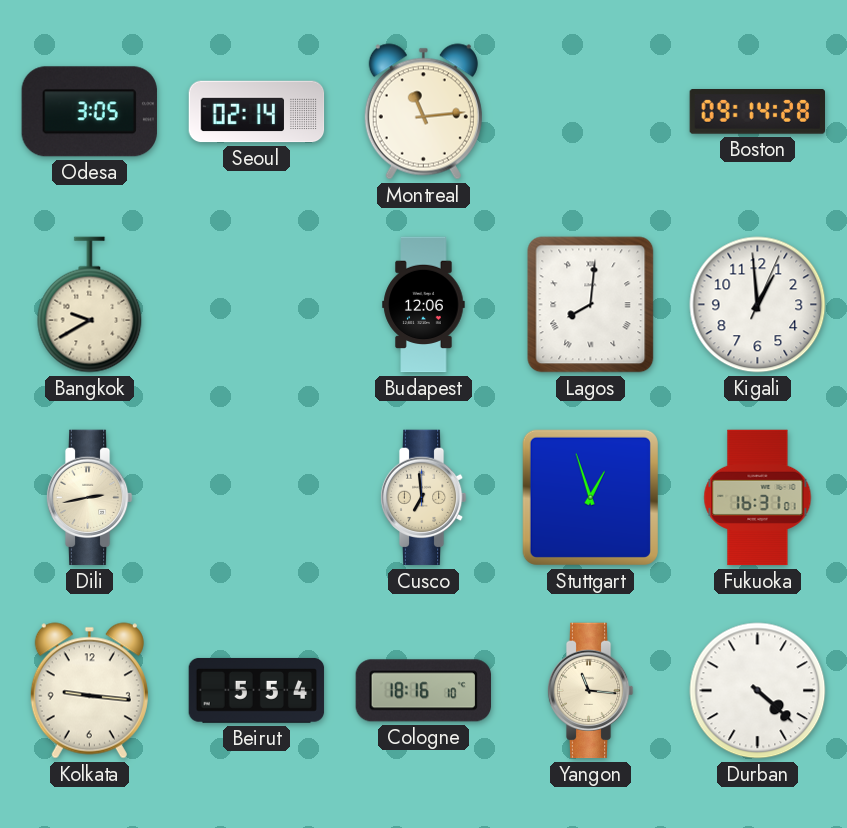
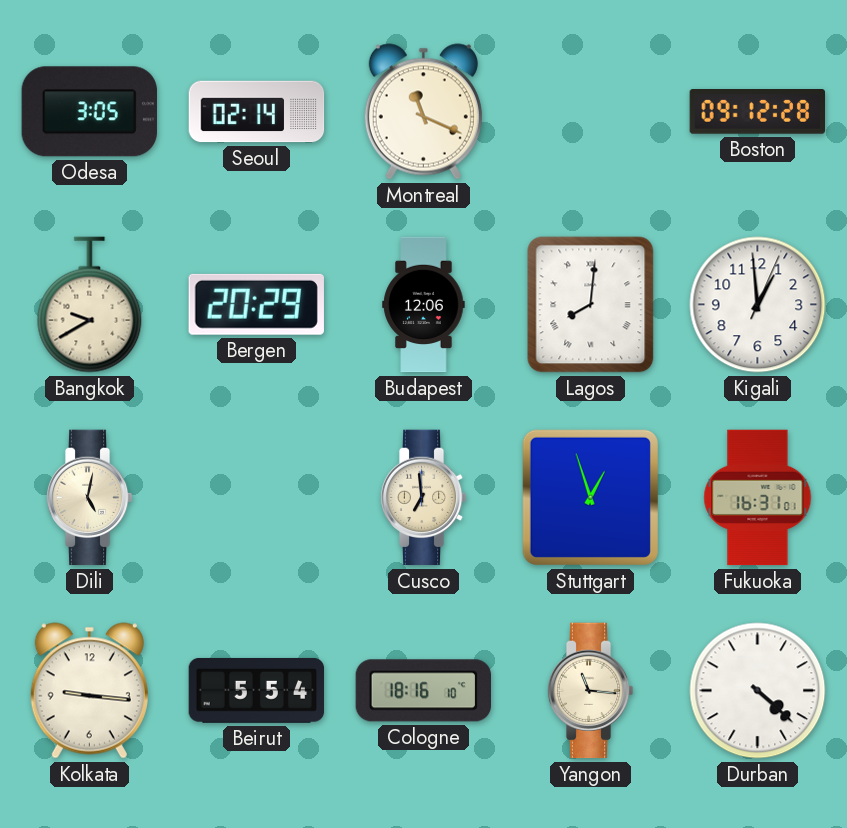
Montreal: 11:14 -> 11:19 (423, 112)
Boston: 09:14 -> 09:12 (757, 112)
Bergen: none -> 20:29 (256, 304)
Dili: 2:43 -> 5:02 (89, 498)
